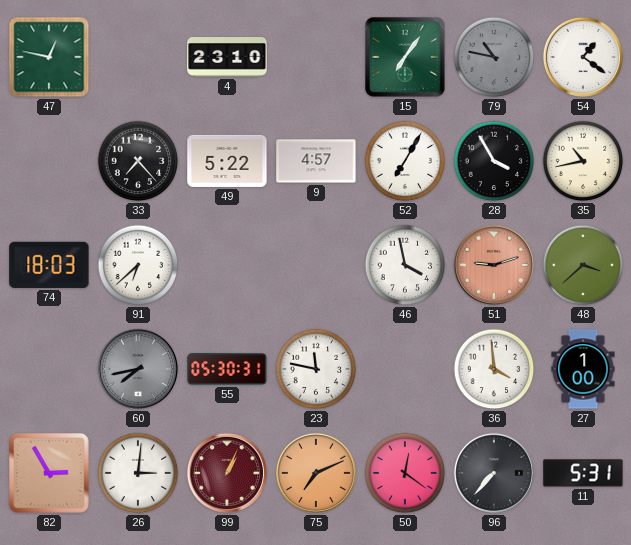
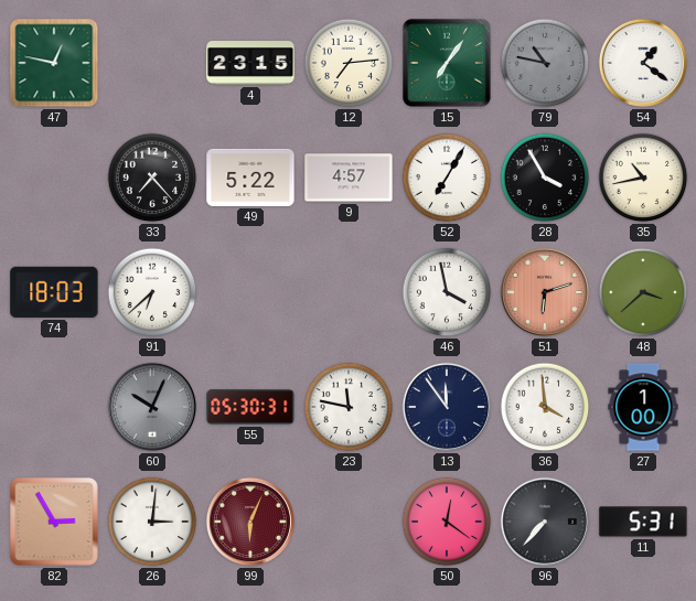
4: 23:10 -> 23:15 (250, 64)
12: none -> 7:14 (349, 63)
51: 9:12 -> 6:12 (545, 292)
60: 7:43 -> 10:04 (152, 407)
13: none -> 11:54 (447, 407)
99: 1:04 -> 6:04 (250, 522)
75: 7:11 -> none (316, 473)
